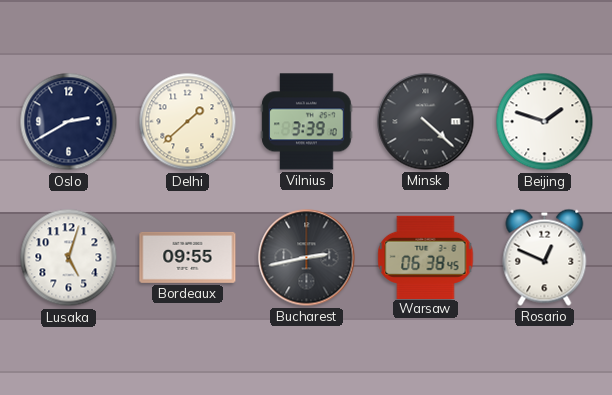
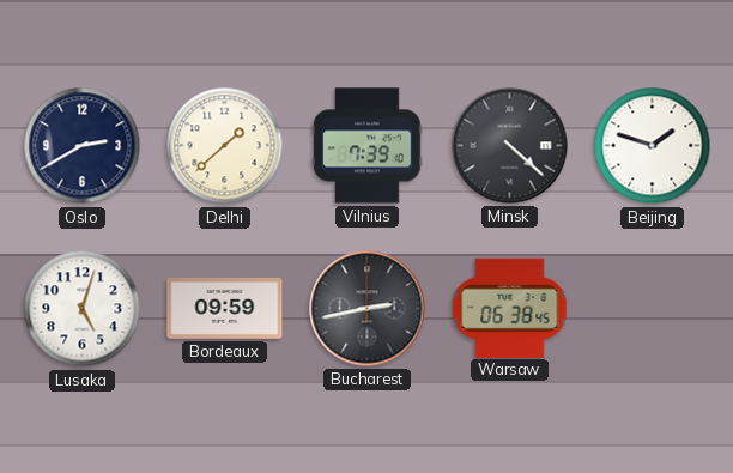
Vilnius: 3:39 -> 7:39 (368, 146)
Bordeaux: 09:55 -> 09:59 (225, 308)
Rosario: 12:49 -> none (545, 257)
